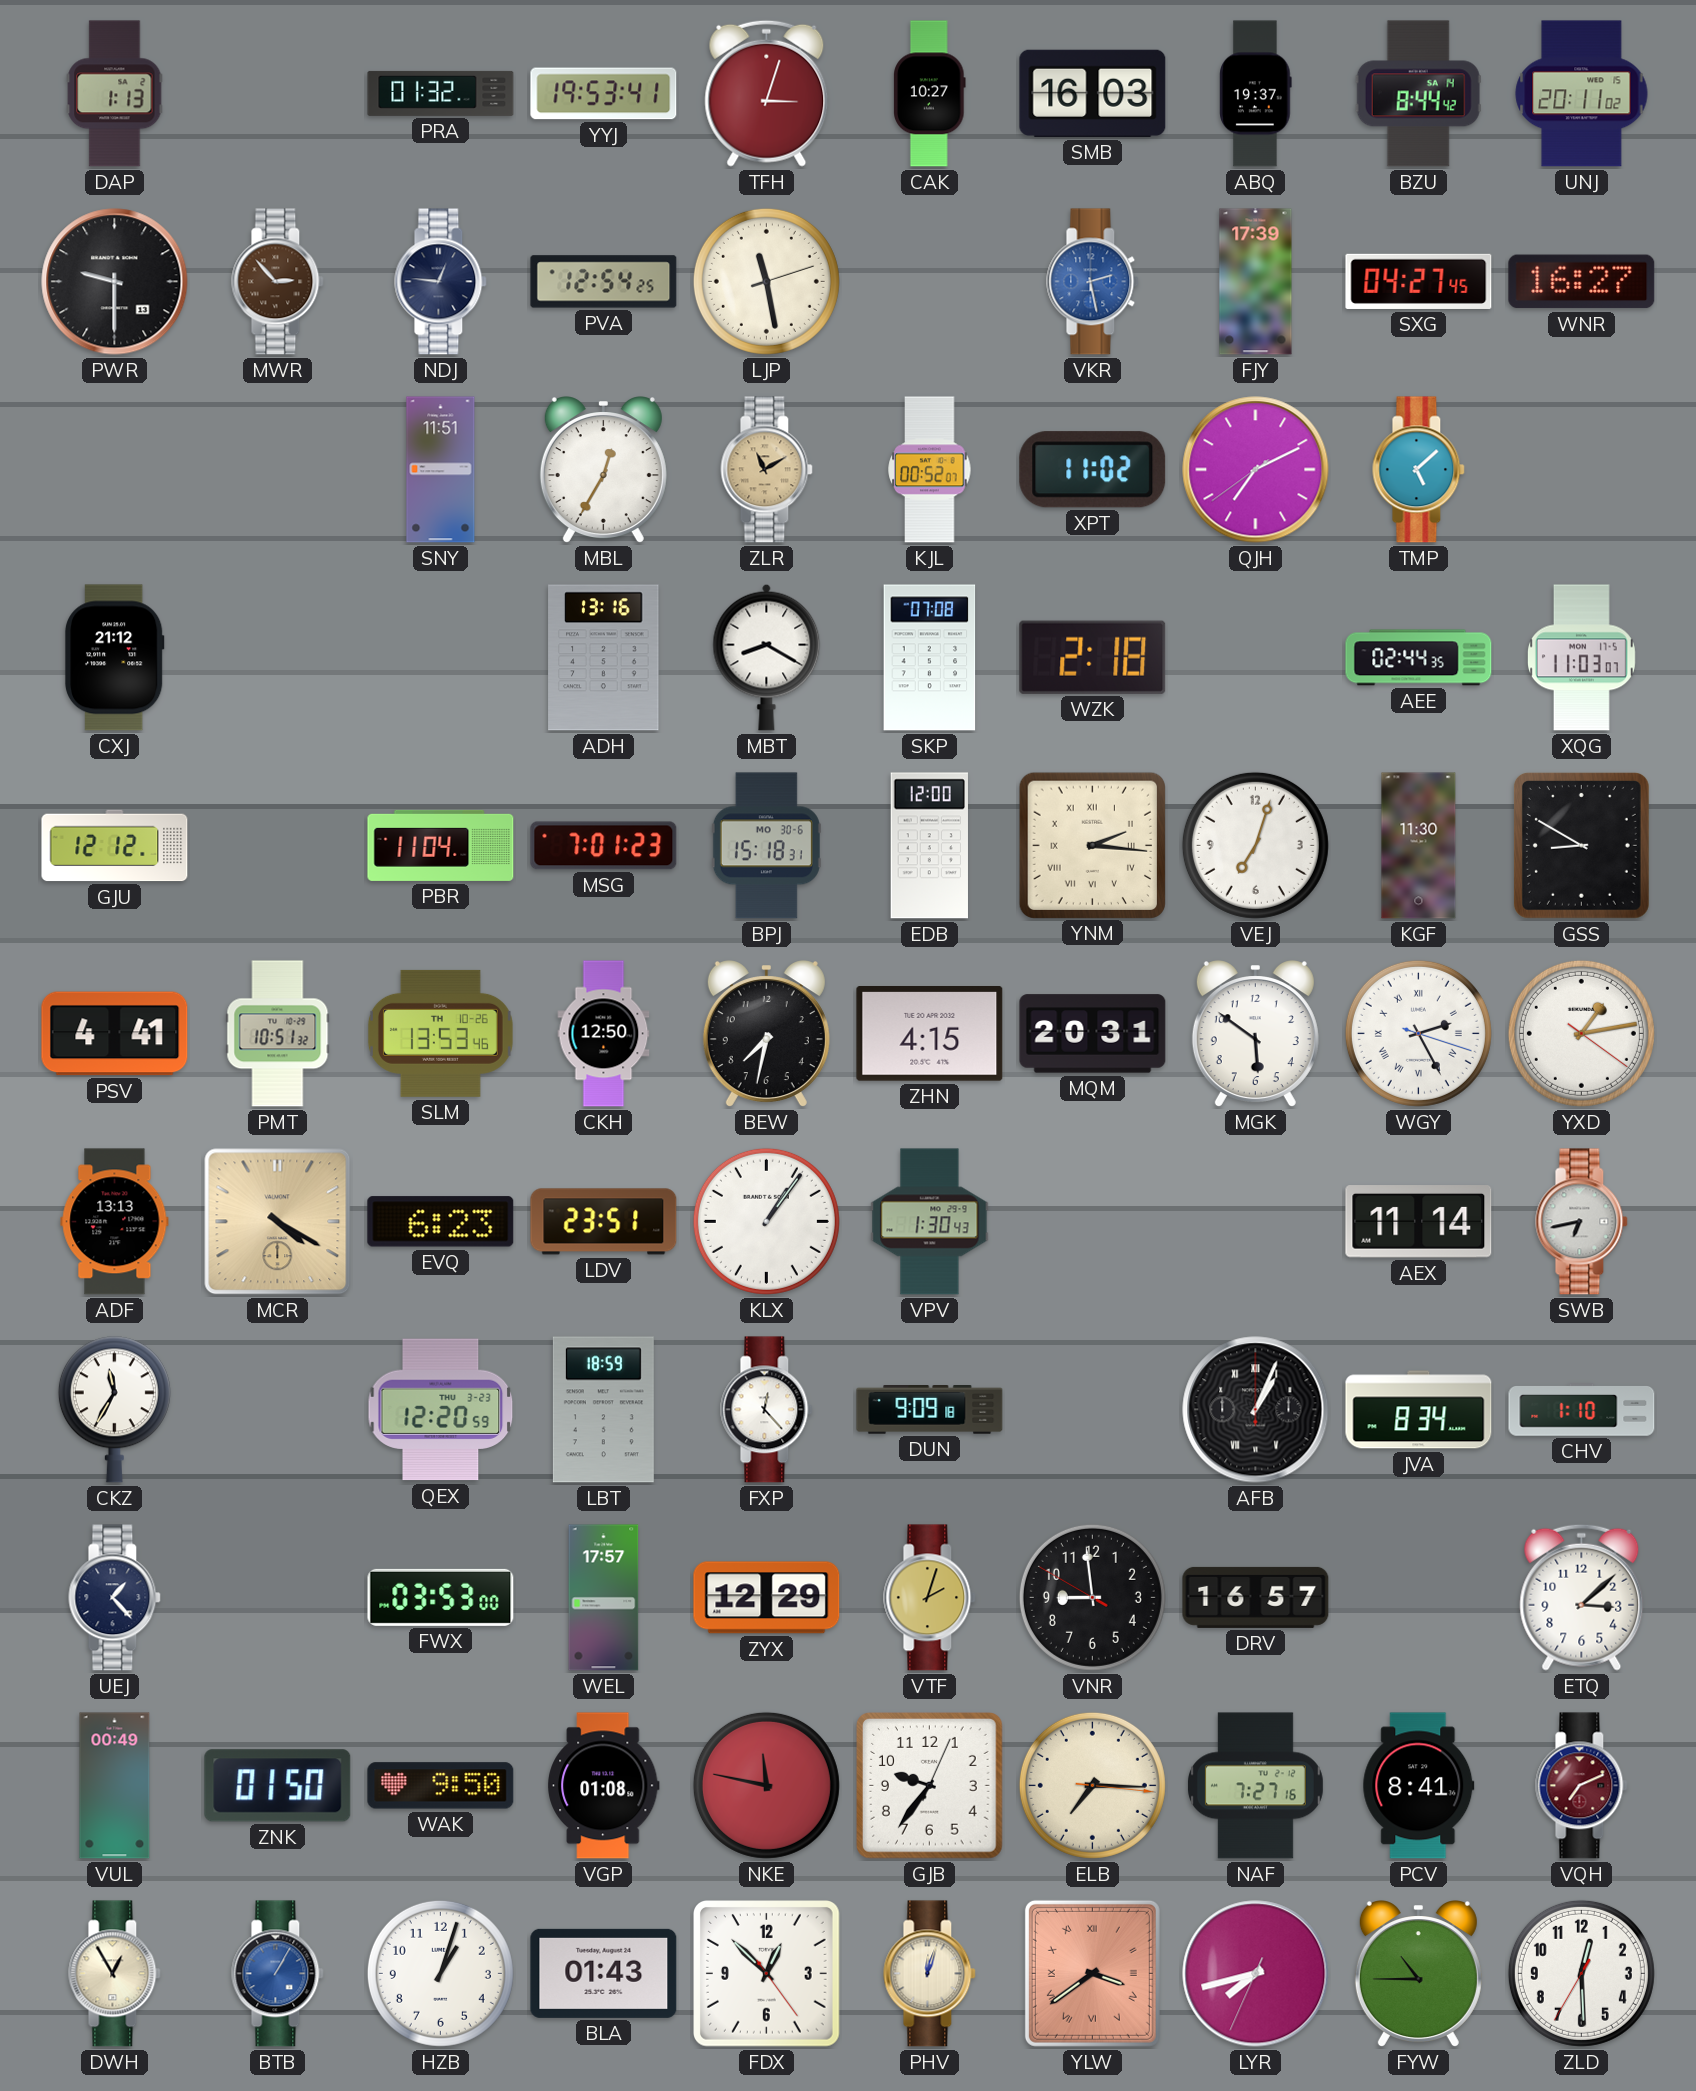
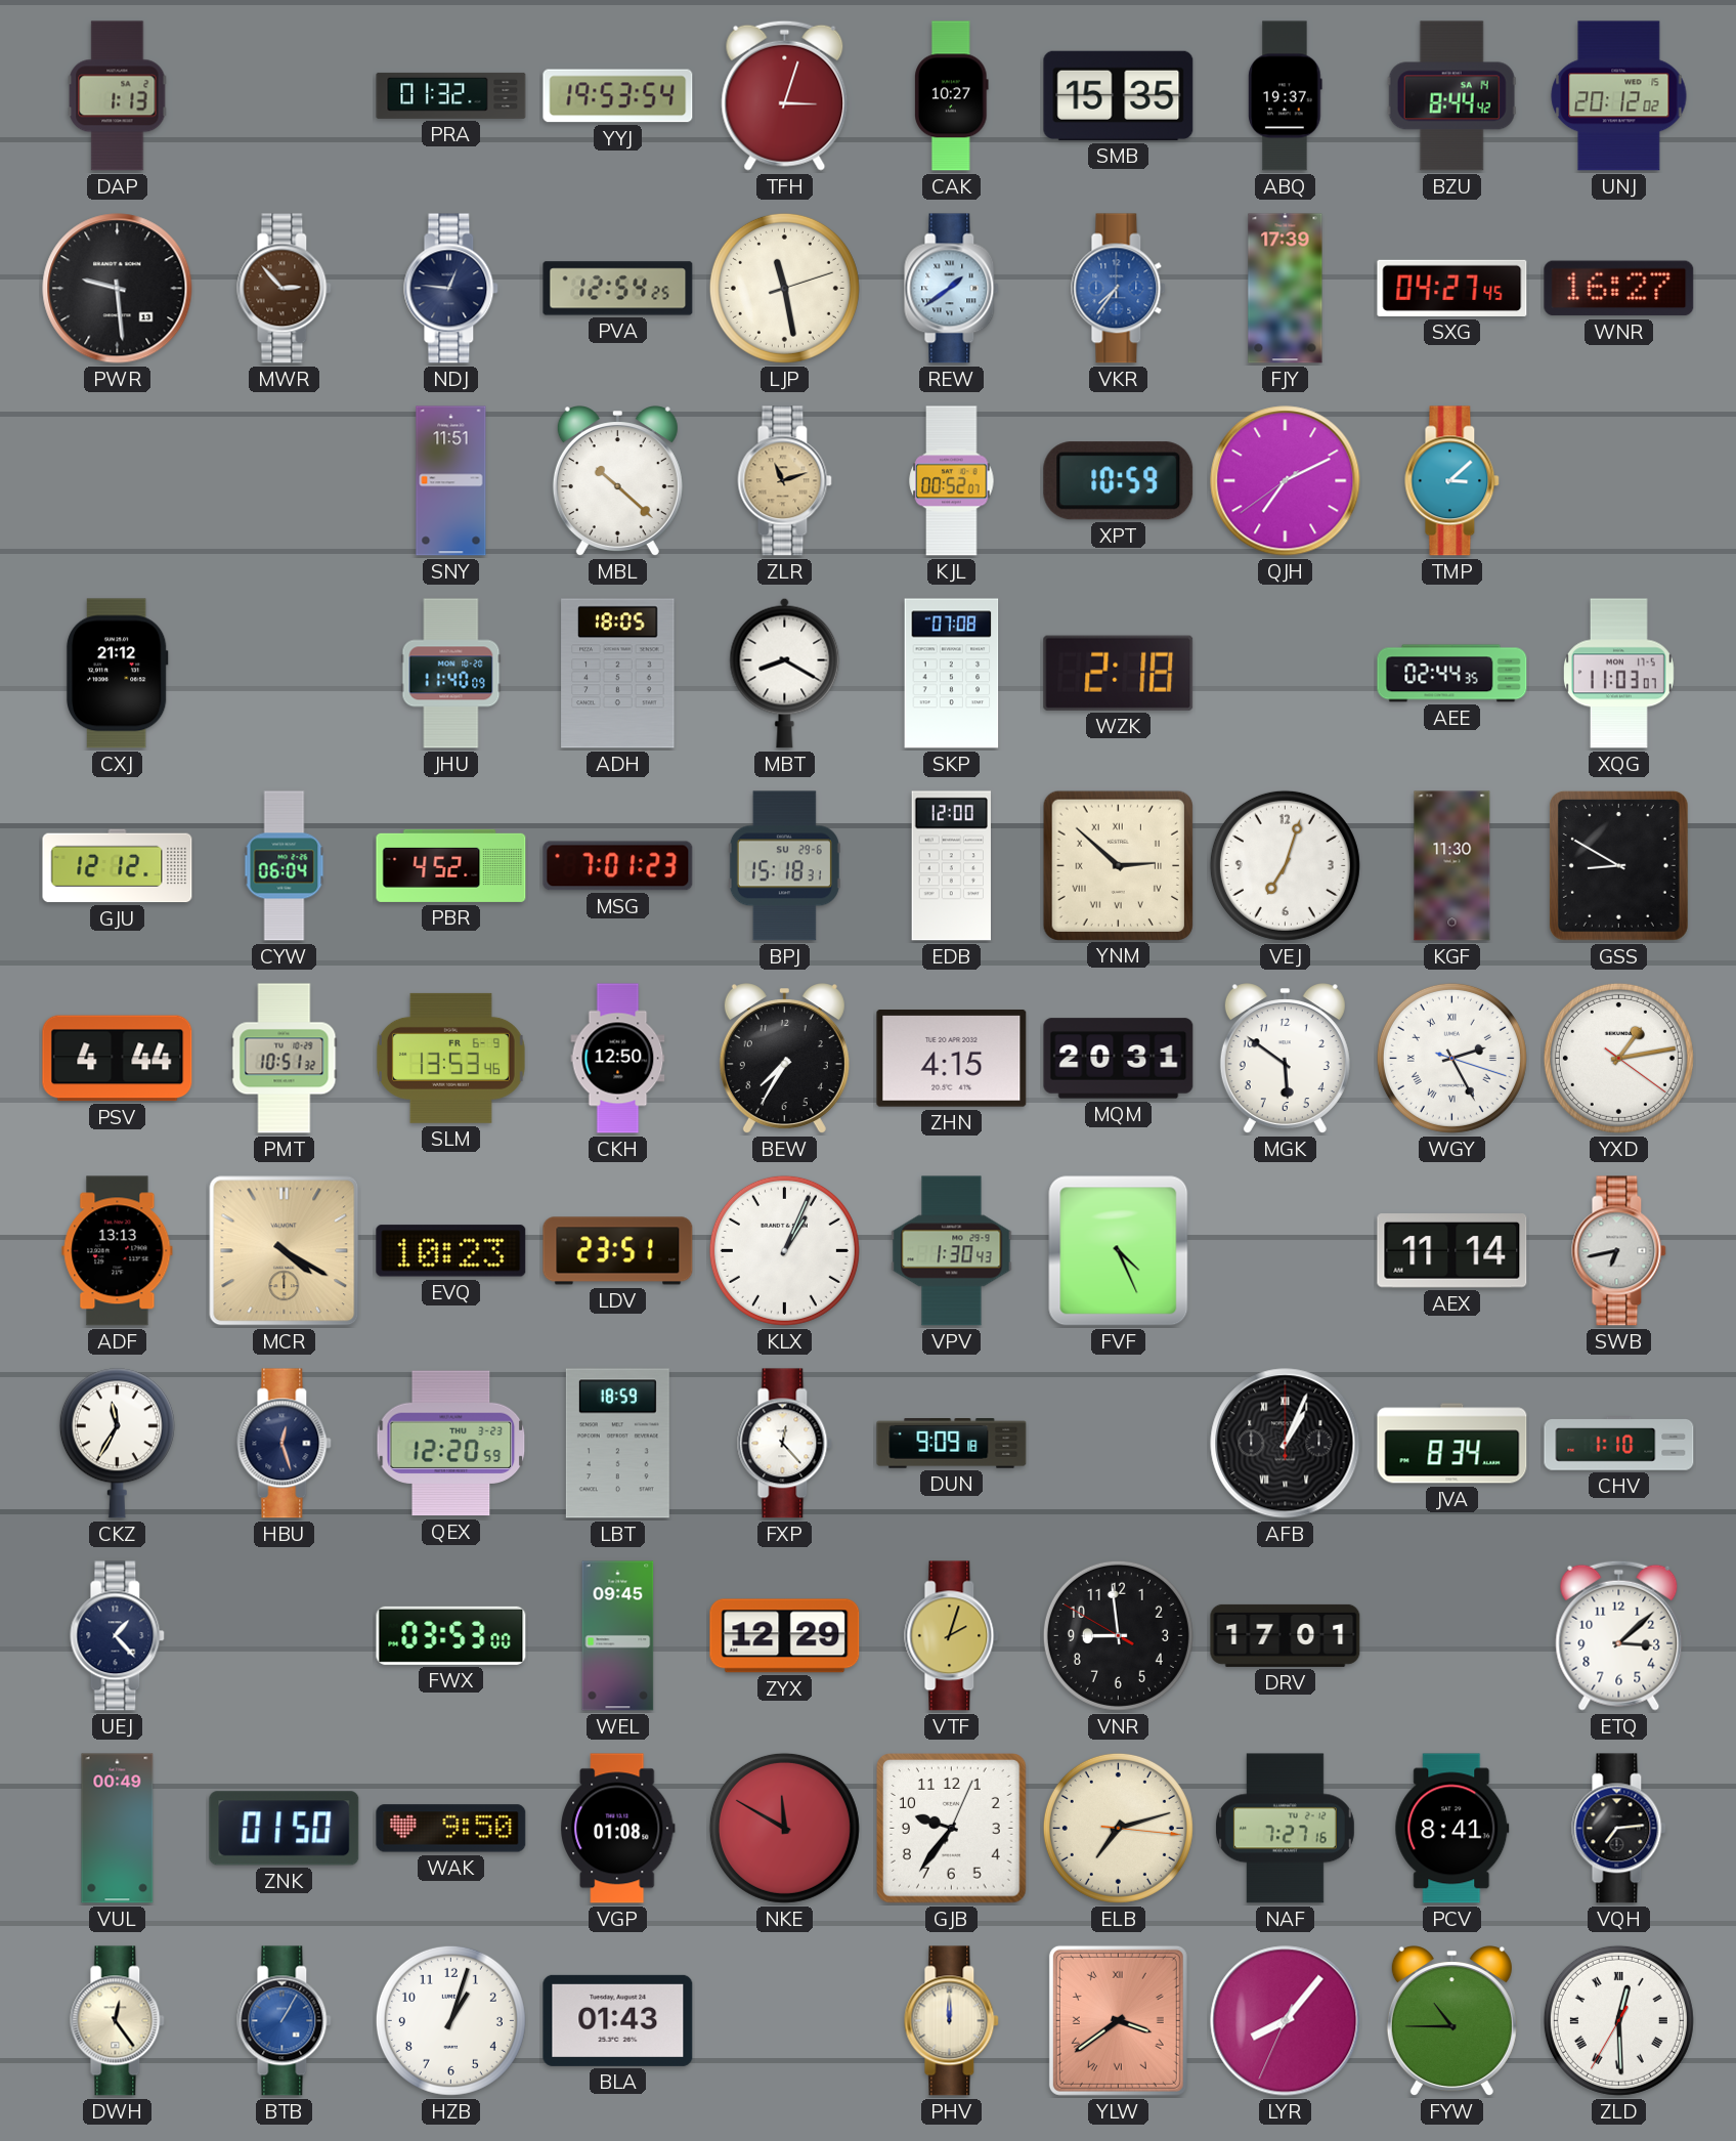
YYJ: 19:53:41 -> 19:53:54 (618, 96)
SMB: 16:03 -> 15:35 (1119, 95)
UNJ: 20:11 -> 20:12 (1619, 96)
PWR: 9:30 -> 9:29 (118, 289)
REW: none -> 1:39 (952, 289)
VKR: 2:28 -> 7:36 (1119, 289)
MBL: 12:35 -> 10:22 (617, 481)
ZLR: 11:10 -> 11:12 (785, 481)
XPT: 11:02 -> 10:59 (1119, 481)
TMP: 5:08 -> 3:08 (1452, 481)
JHU: none -> 11:40 (451, 674)
ADH: 13:16 -> 18:05 (618, 674)
CYW: none -> 06:04 (285, 866)
PBR: 11:04 -> 4:52 (451, 865)
BPJ date: MO 30-6 -> SU 29-6 (784, 866)
YNM: 2:16 -> 2:52 (1118, 865)
PSV: 4:41 -> 4:44 (118, 1059)
SLM date: TH 10-26 -> FR 6-9 (450, 1058)
BEW: 7:32 -> 7:35 (784, 1059)
EVQ: 6:23 -> 10:23 (451, 1251)
KLX: 1:06 -> 1:04 (784, 1250)
FVF: none -> 4:26 (1119, 1251)
HBU: none -> 12:27 (285, 1444)
WEL: 17:57 -> 09:45 (618, 1636)
DRV: 16:57 -> 17:01 (1286, 1635)
NKE: 11:47 -> 11:50 (784, 1828)
ELB: 7:15 -> 7:12 (1118, 1828)
VQH: 7:11 -> 7:14 (1619, 1829)
VQH dial: burgundy -> black (1619, 1829)
DWH: 12:55 -> 12:24 (118, 2021)
FDX: 12:52 -> none (767, 1974)
PHV: 12:03 -> 12:00 (952, 2021)
LYR: 7:42 -> 8:06 (1286, 2021)
ZLD numerals: Arabic -> Roman (1618, 2020)
